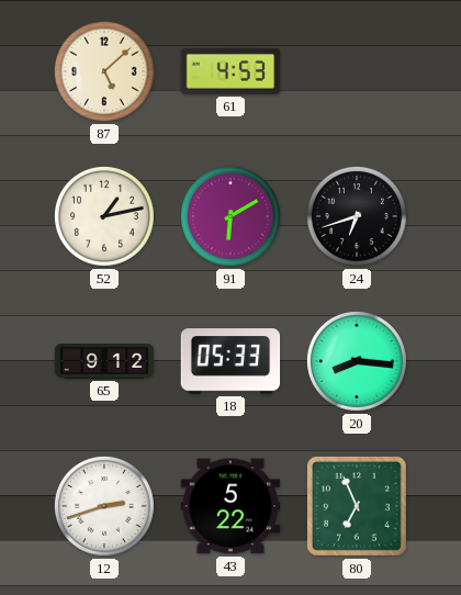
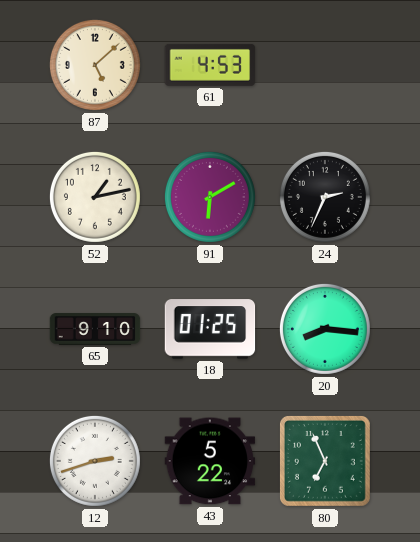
24: 6:42 -> 2:34 (325, 197)
65: 9:12 -> 9:10 (95, 329)
18: 05:33 -> 01:25 (210, 329)
